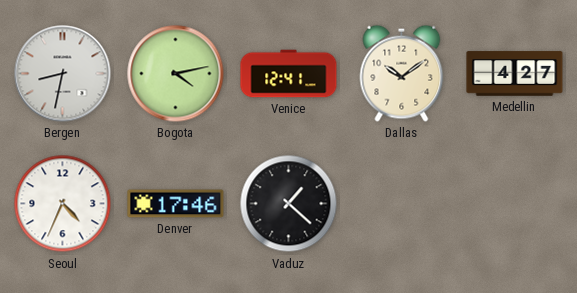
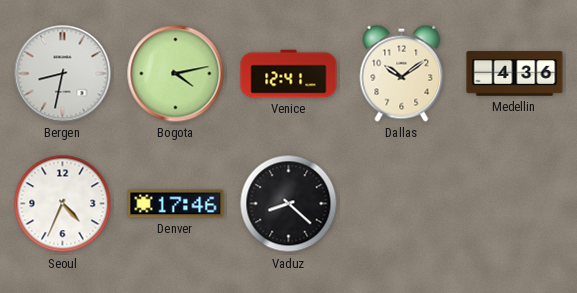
Medellin: 4:27 -> 4:36 (515, 74)
Vaduz: 1:22 -> 8:22 (289, 204)
